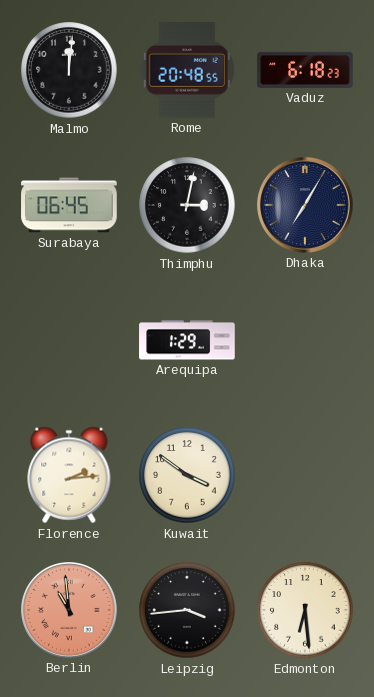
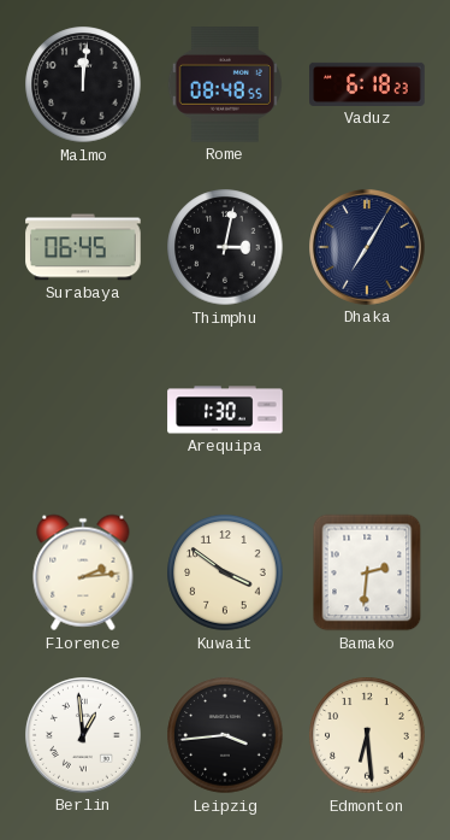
Rome: 20:48 -> 08:48 (225, 84)
Arequipa: 1:29 -> 1:30 (225, 410)
Bamako: none -> 2:31 (367, 572)
Berlin: 10:59 -> 12:59 (84, 736)
Berlin dial: salmon -> white (84, 736)
